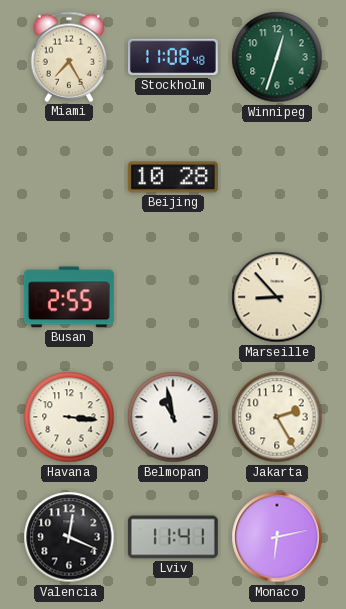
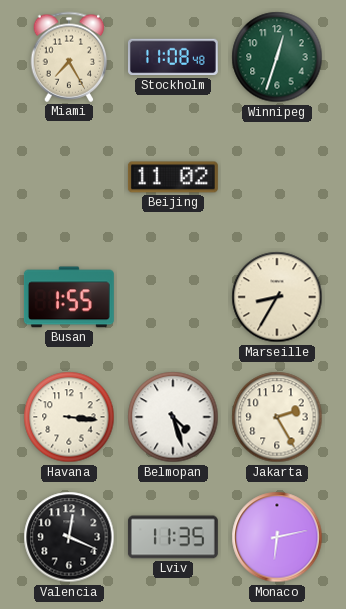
Beijing: 10:28 -> 11:02 (173, 177)
Busan: 2:55 -> 1:55 (69, 297)
Marseille: 8:53 -> 8:35 (277, 297)
Belmopan: 10:58 -> 4:27 (173, 417)
Lviv: 11:41 -> 11:35 (173, 537)
